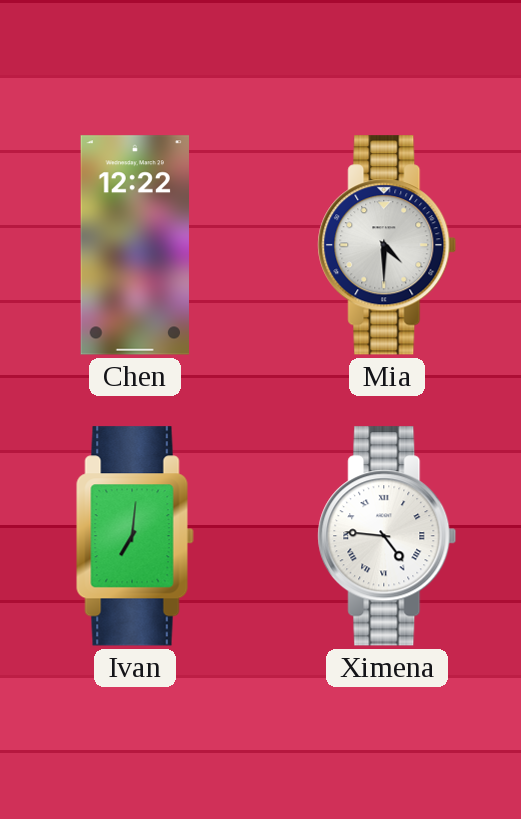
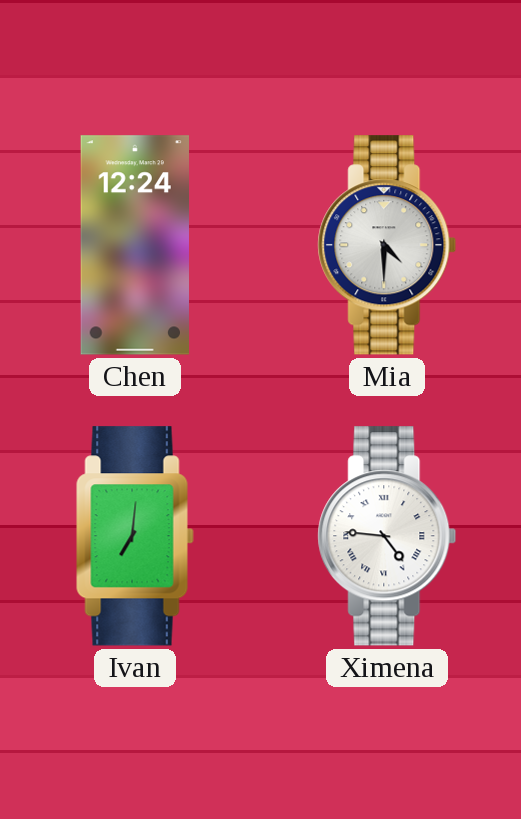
Chen: 12:22 -> 12:24 (134, 245)
